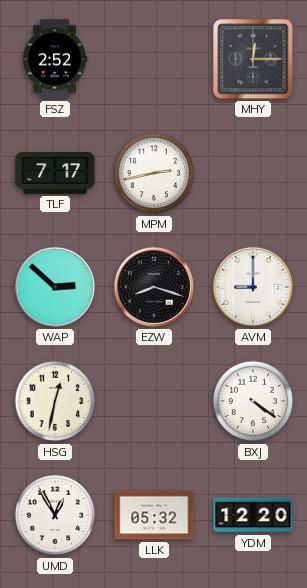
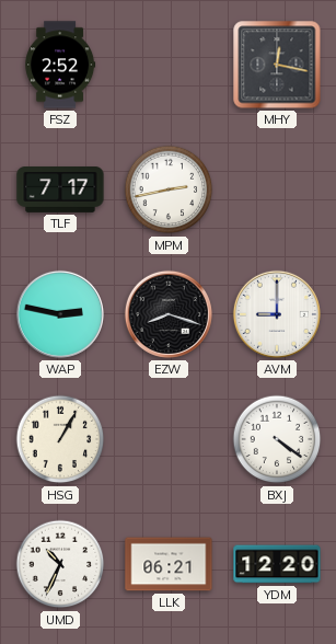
MHY: 12:15 -> 12:17 (277, 65)
WAP: 2:52 -> 2:47 (60, 314)
HSG: 12:32 -> 1:05 (60, 439)
UMD: 12:55 -> 10:34 (60, 564)
LLK: 05:32 -> 06:21 (169, 564)
